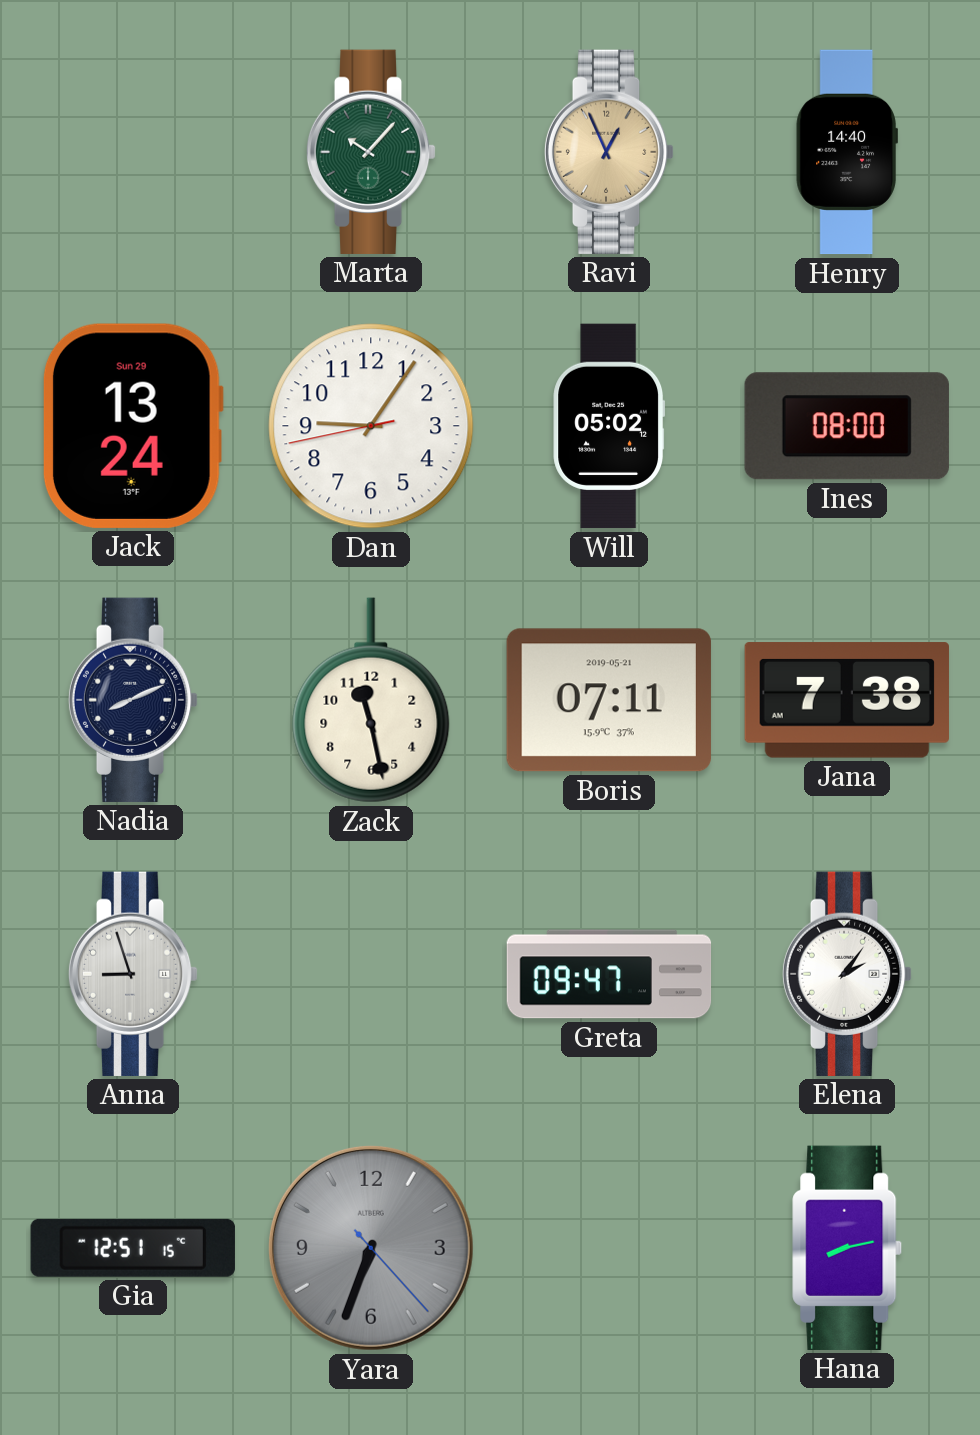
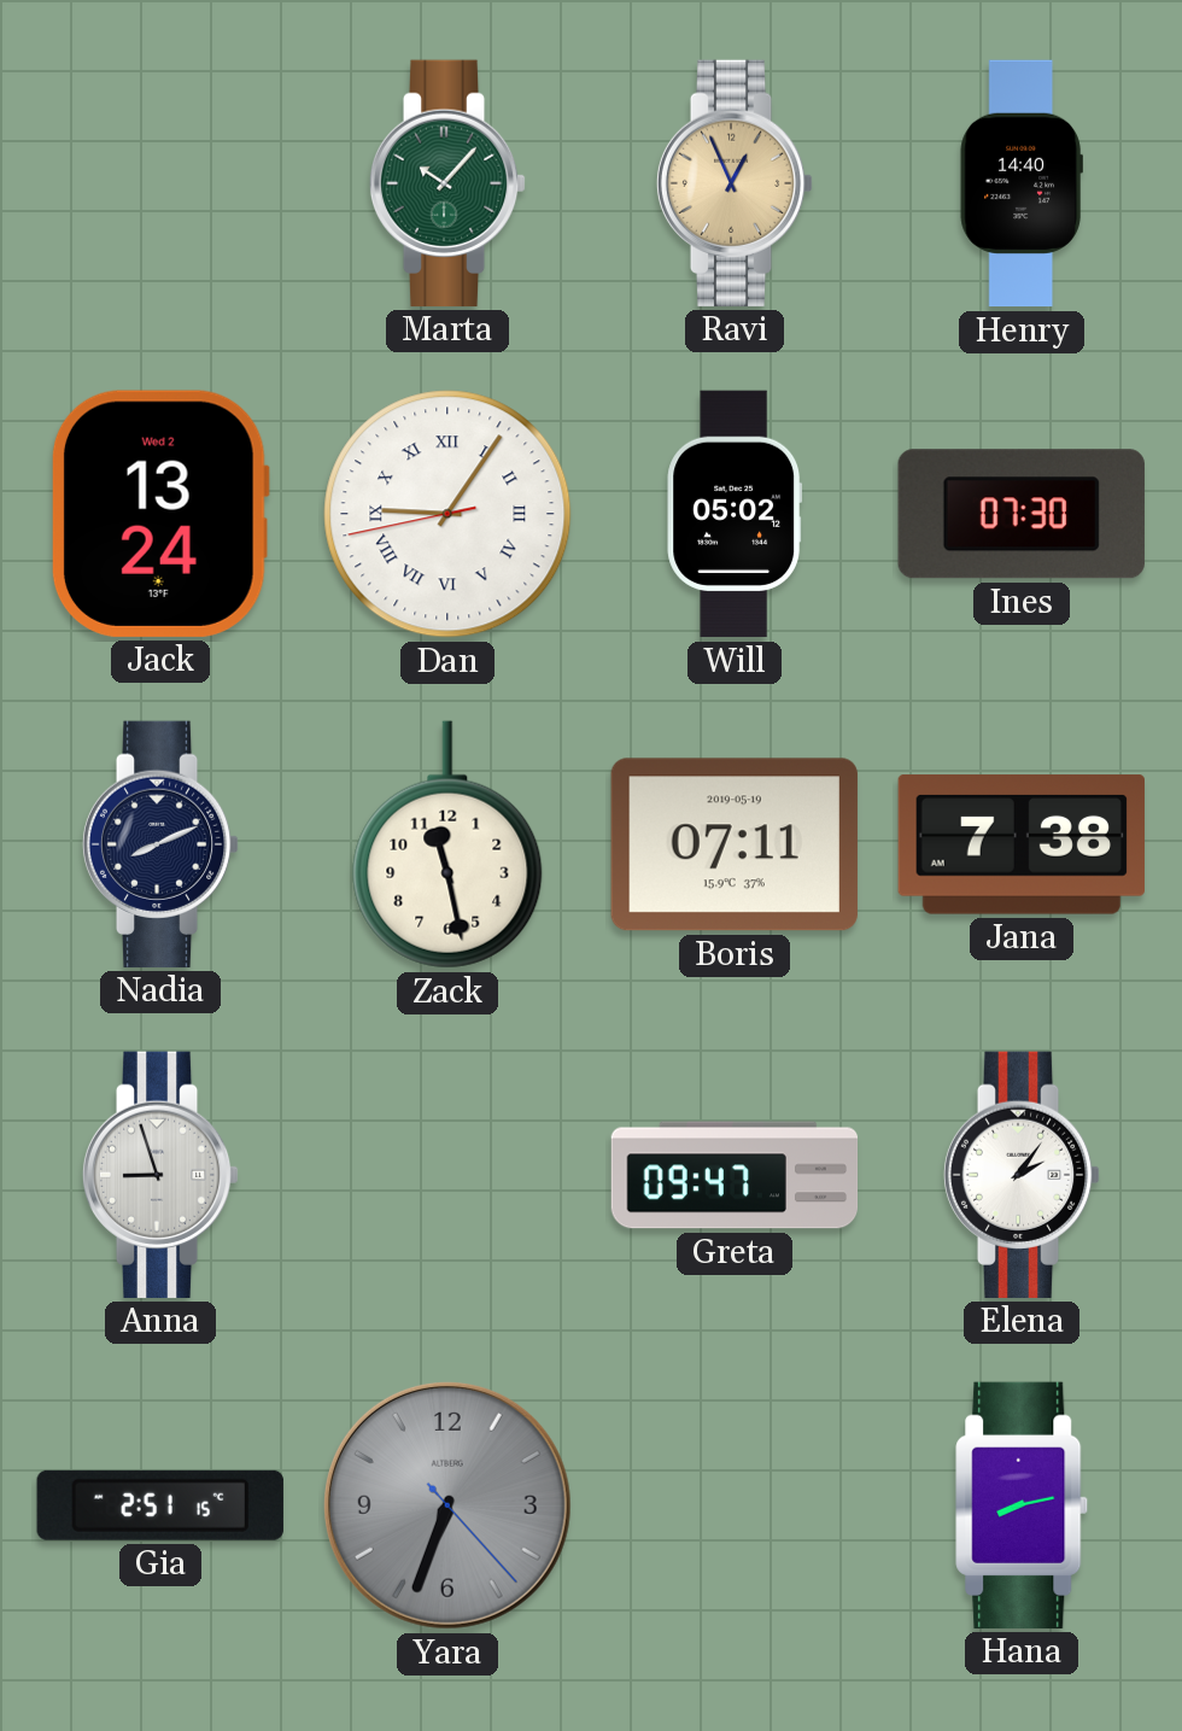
Jack date: Sun 29 -> Wed 2 (160, 514)
Dan numerals: Arabic -> Roman (447, 514)
Ines: 08:00 -> 07:30 (1022, 514)
Boris date: 2019-05-21 -> 2019-05-19 (735, 844)
Gia: 12:51 -> 2:51 (160, 1505)
